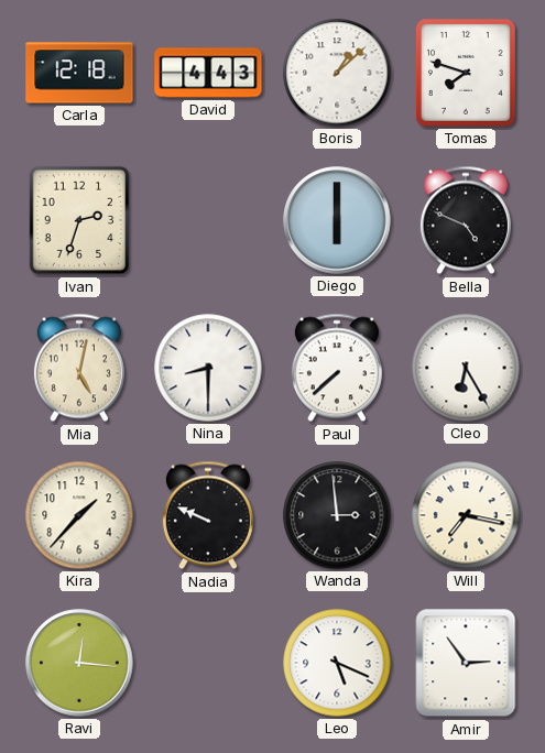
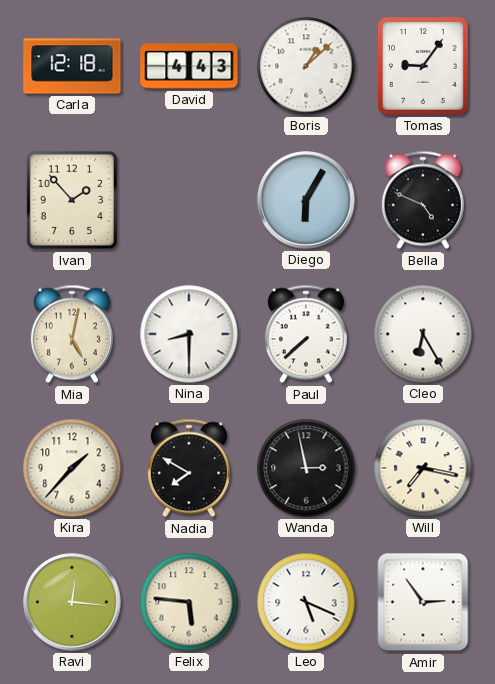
Tomas: 7:48 -> 9:06 (423, 66)
Ivan: 2:33 -> 1:53 (72, 200)
Diego: 6:00 -> 6:05 (306, 200)
Nadia: 9:49 -> 7:50 (189, 468)
Wanda: 2:59 -> 2:58 (306, 468)
Felix: none -> 5:46 (189, 602)
